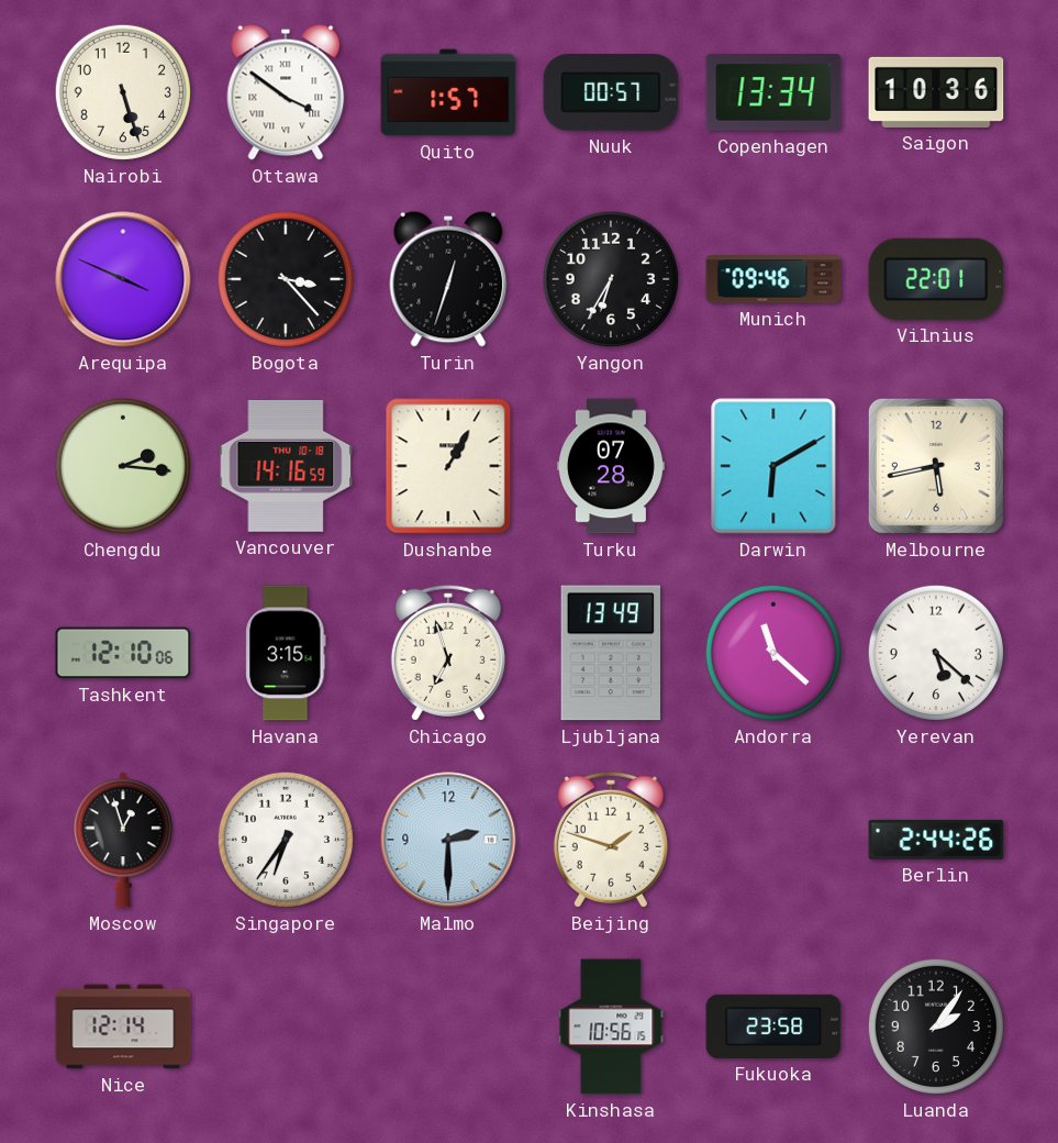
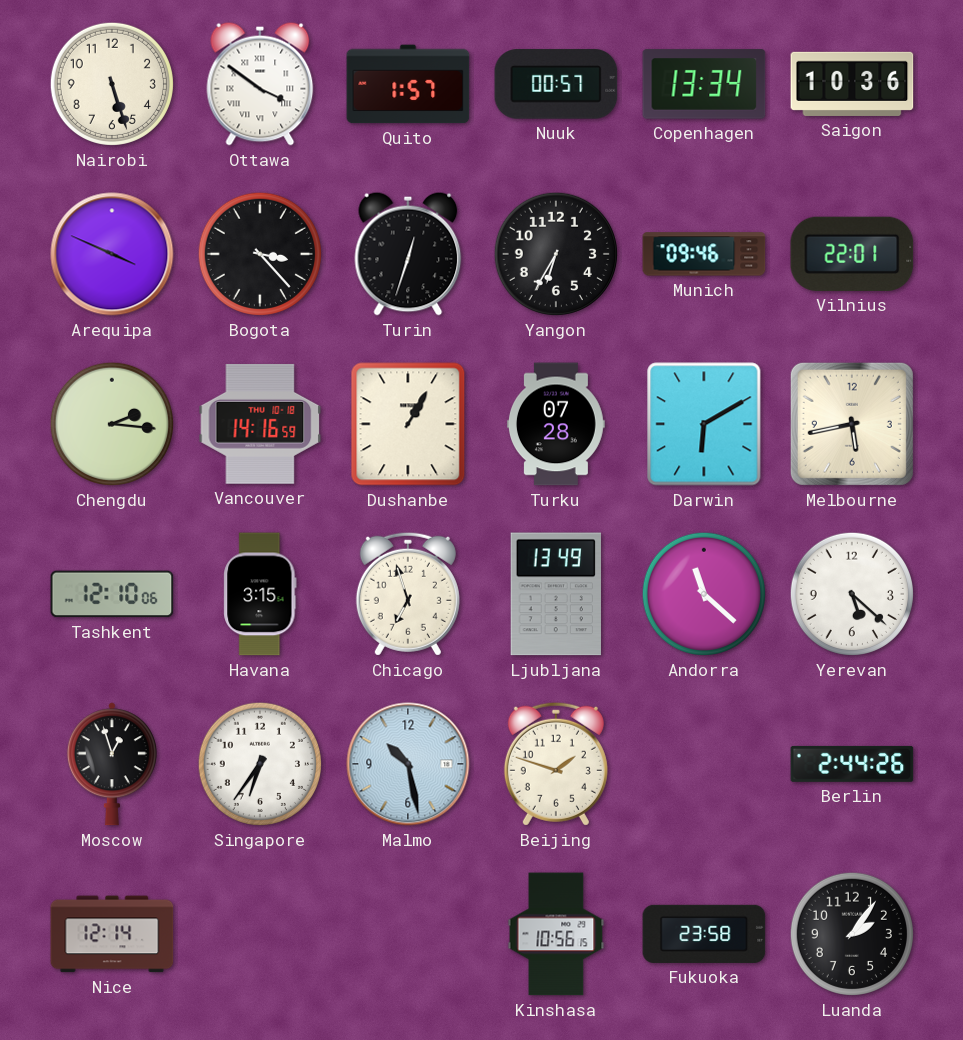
Malmo: 2:30 -> 10:28 (408, 764)
